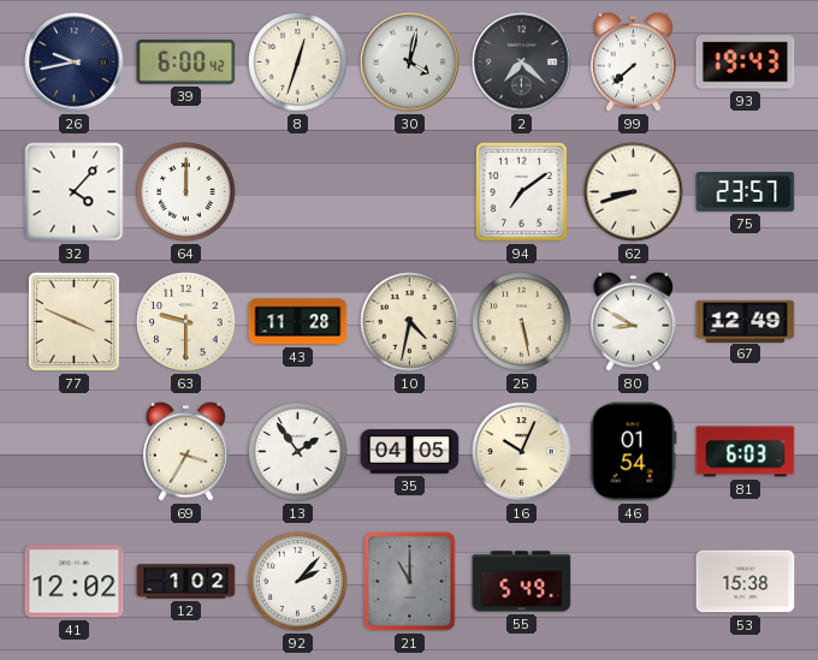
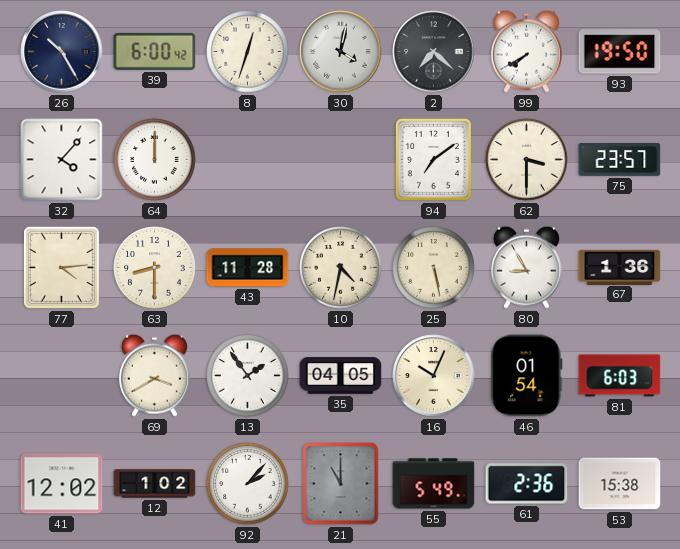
26: 9:43 -> 10:25 (62, 52)
99: 7:38 -> 7:40 (526, 51)
93: 19:43 -> 19:50 (620, 52)
62: 8:42 -> 3:30 (527, 160)
77: 3:49 -> 4:14 (61, 267)
63: 9:30 -> 8:30 (155, 268)
80: 8:50 -> 8:55 (526, 267)
67: 12:49 -> 1:36 (620, 267)
69: 3:35 -> 3:40 (154, 375)
61: none -> 2:36 (527, 484)
